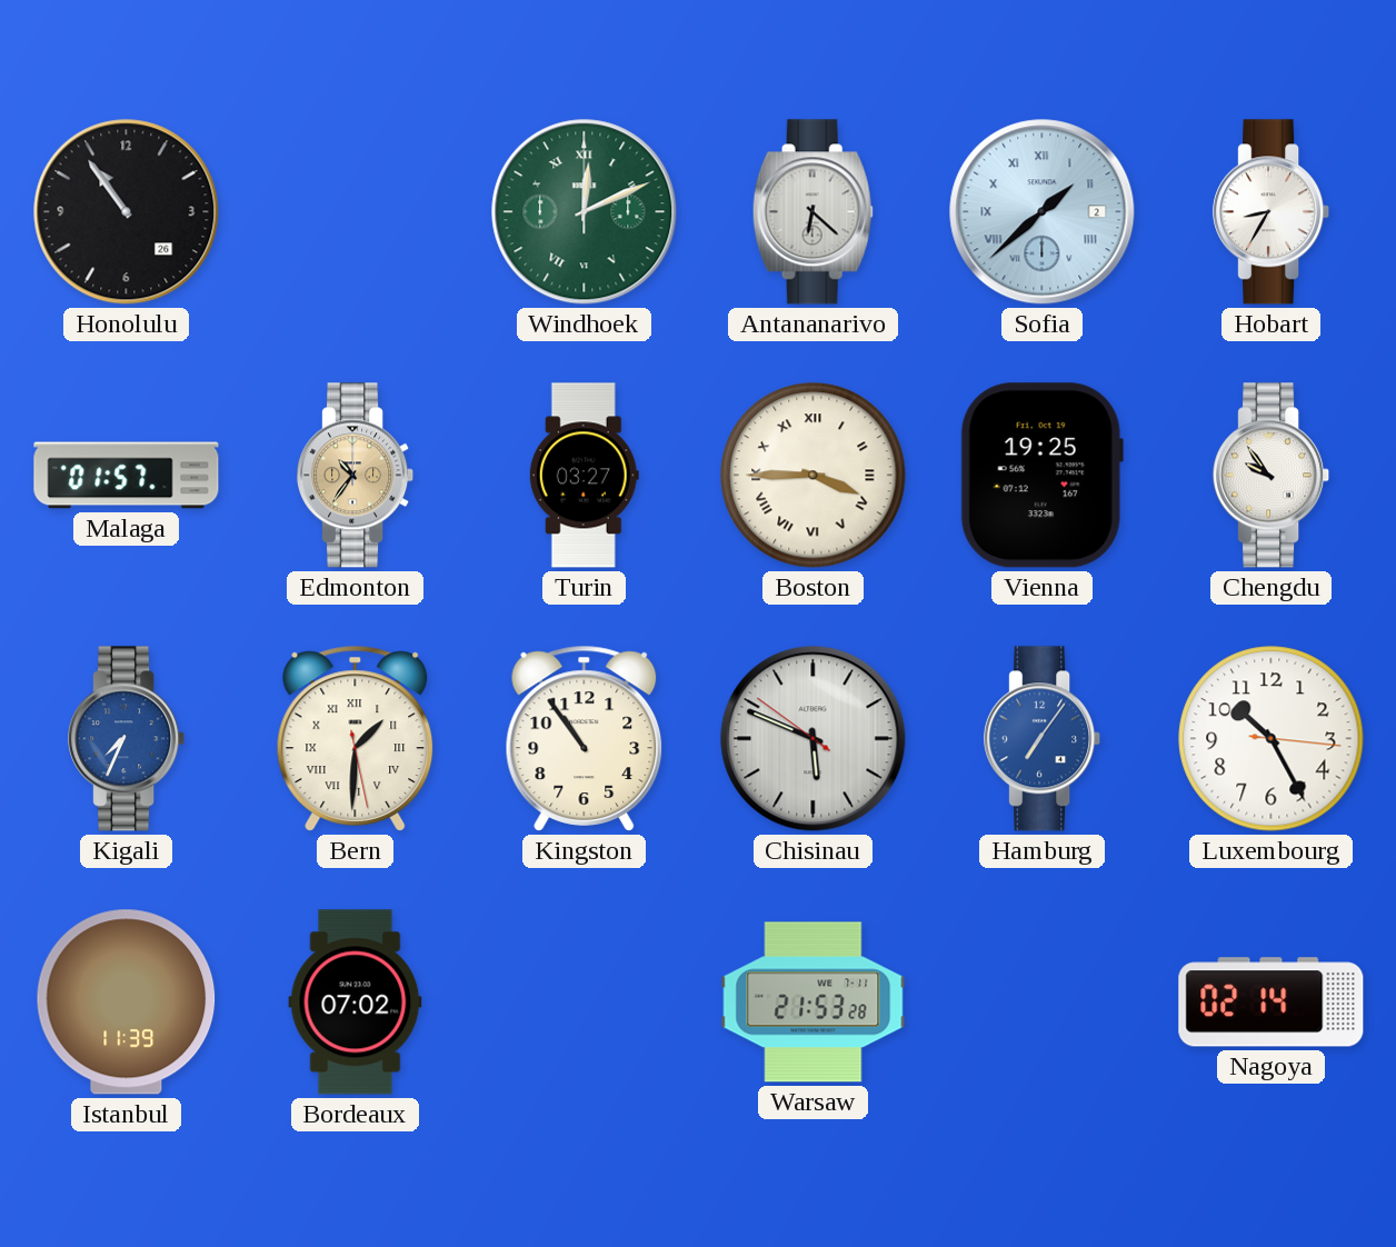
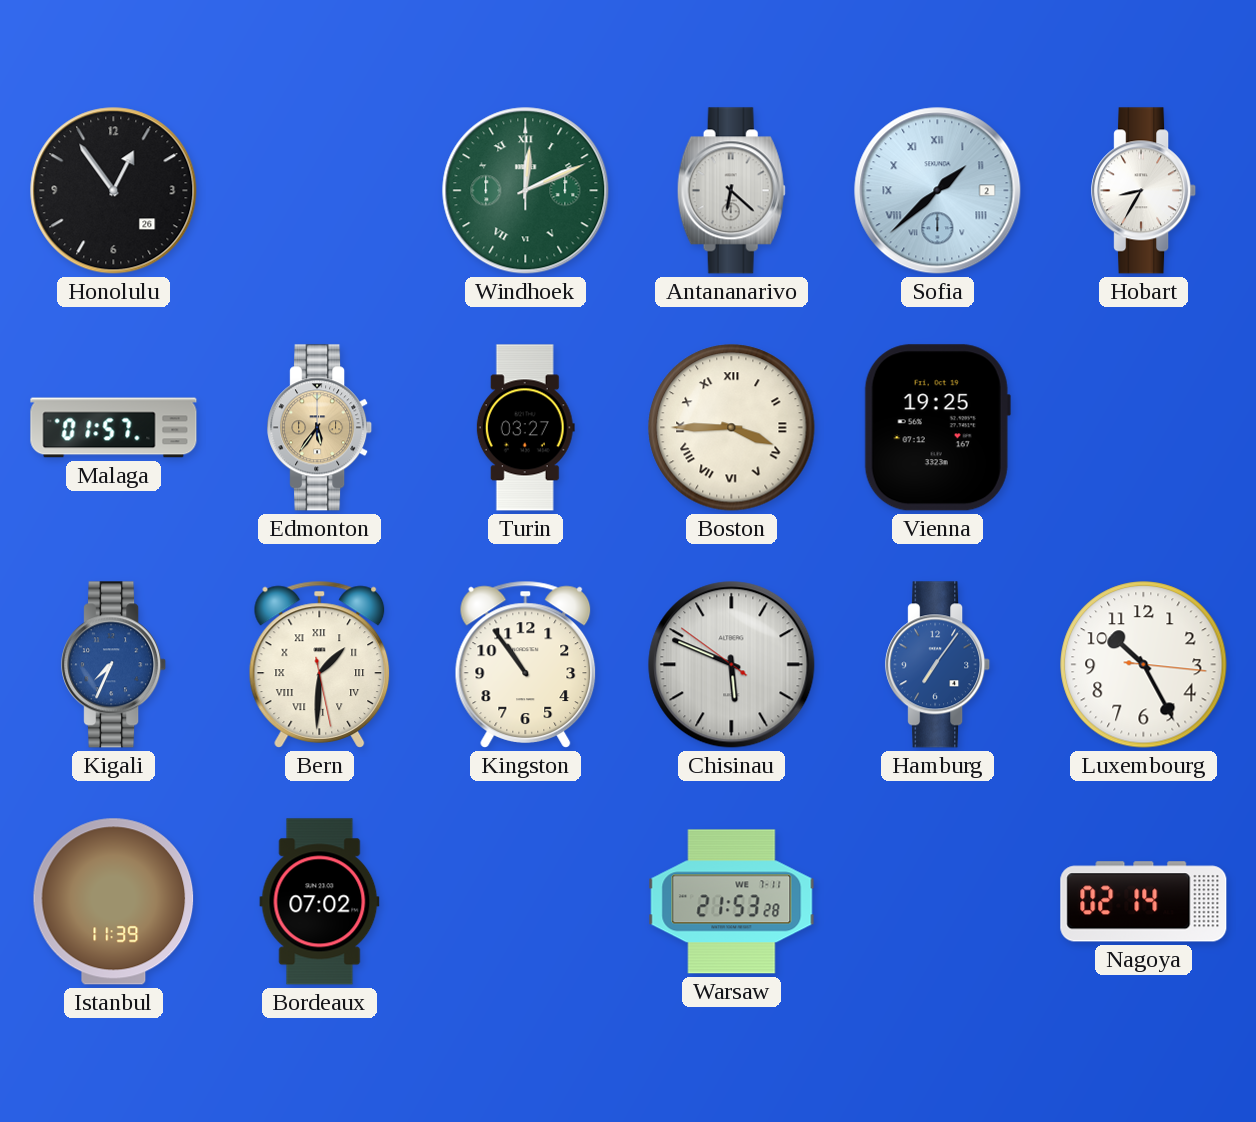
Honolulu: 10:54 -> 12:54 (114, 191)
Edmonton: 10:36 -> 5:36 (320, 428)
Chengdu: 9:54 -> none (1272, 476)
